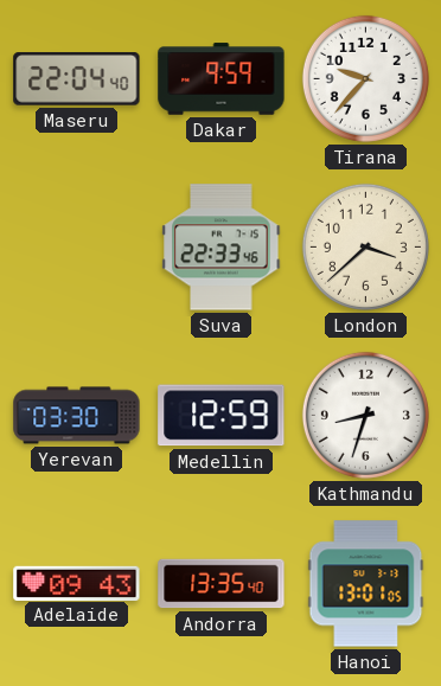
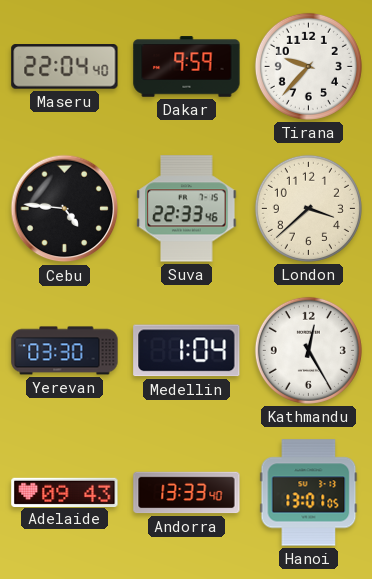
Cebu: none -> 4:46 (65, 209)
Medellin: 12:59 -> 1:04 (187, 351)
Kathmandu: 8:33 -> 12:25 (308, 350)
Andorra: 13:35 -> 13:33 (187, 493)
